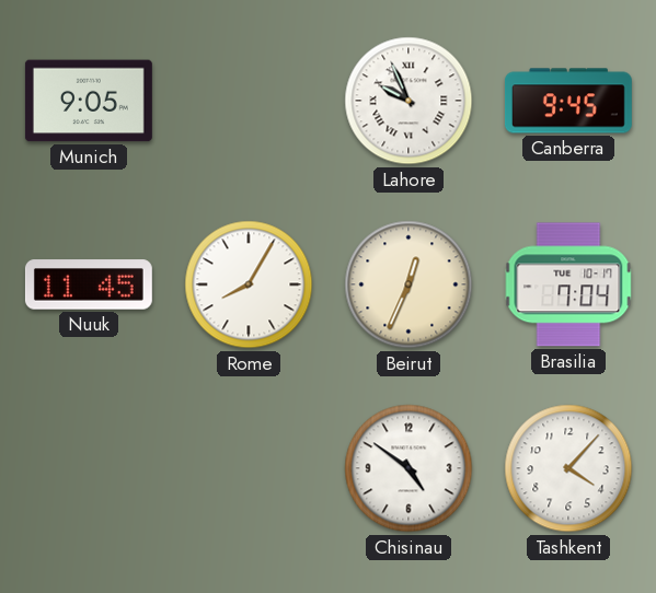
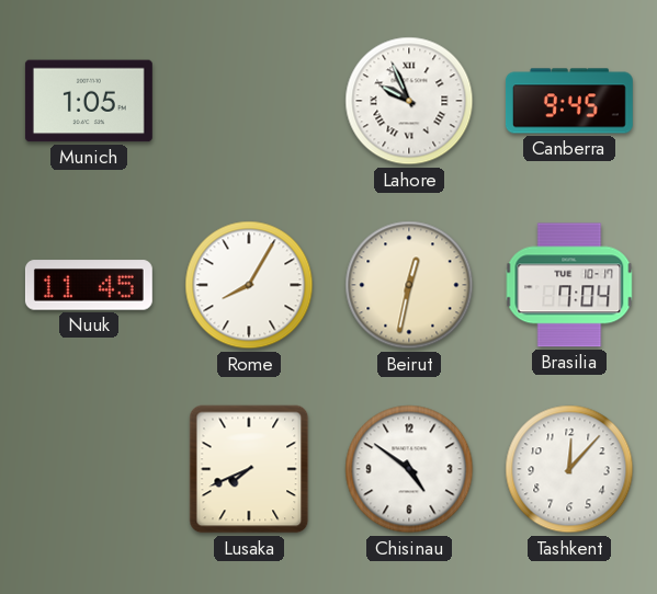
Munich: 9:05 -> 1:05 (89, 101)
Beirut: 12:34 -> 12:32 (409, 285)
Lusaka: none -> 7:41 (249, 469)
Tashkent: 4:07 -> 12:07 (569, 469)
